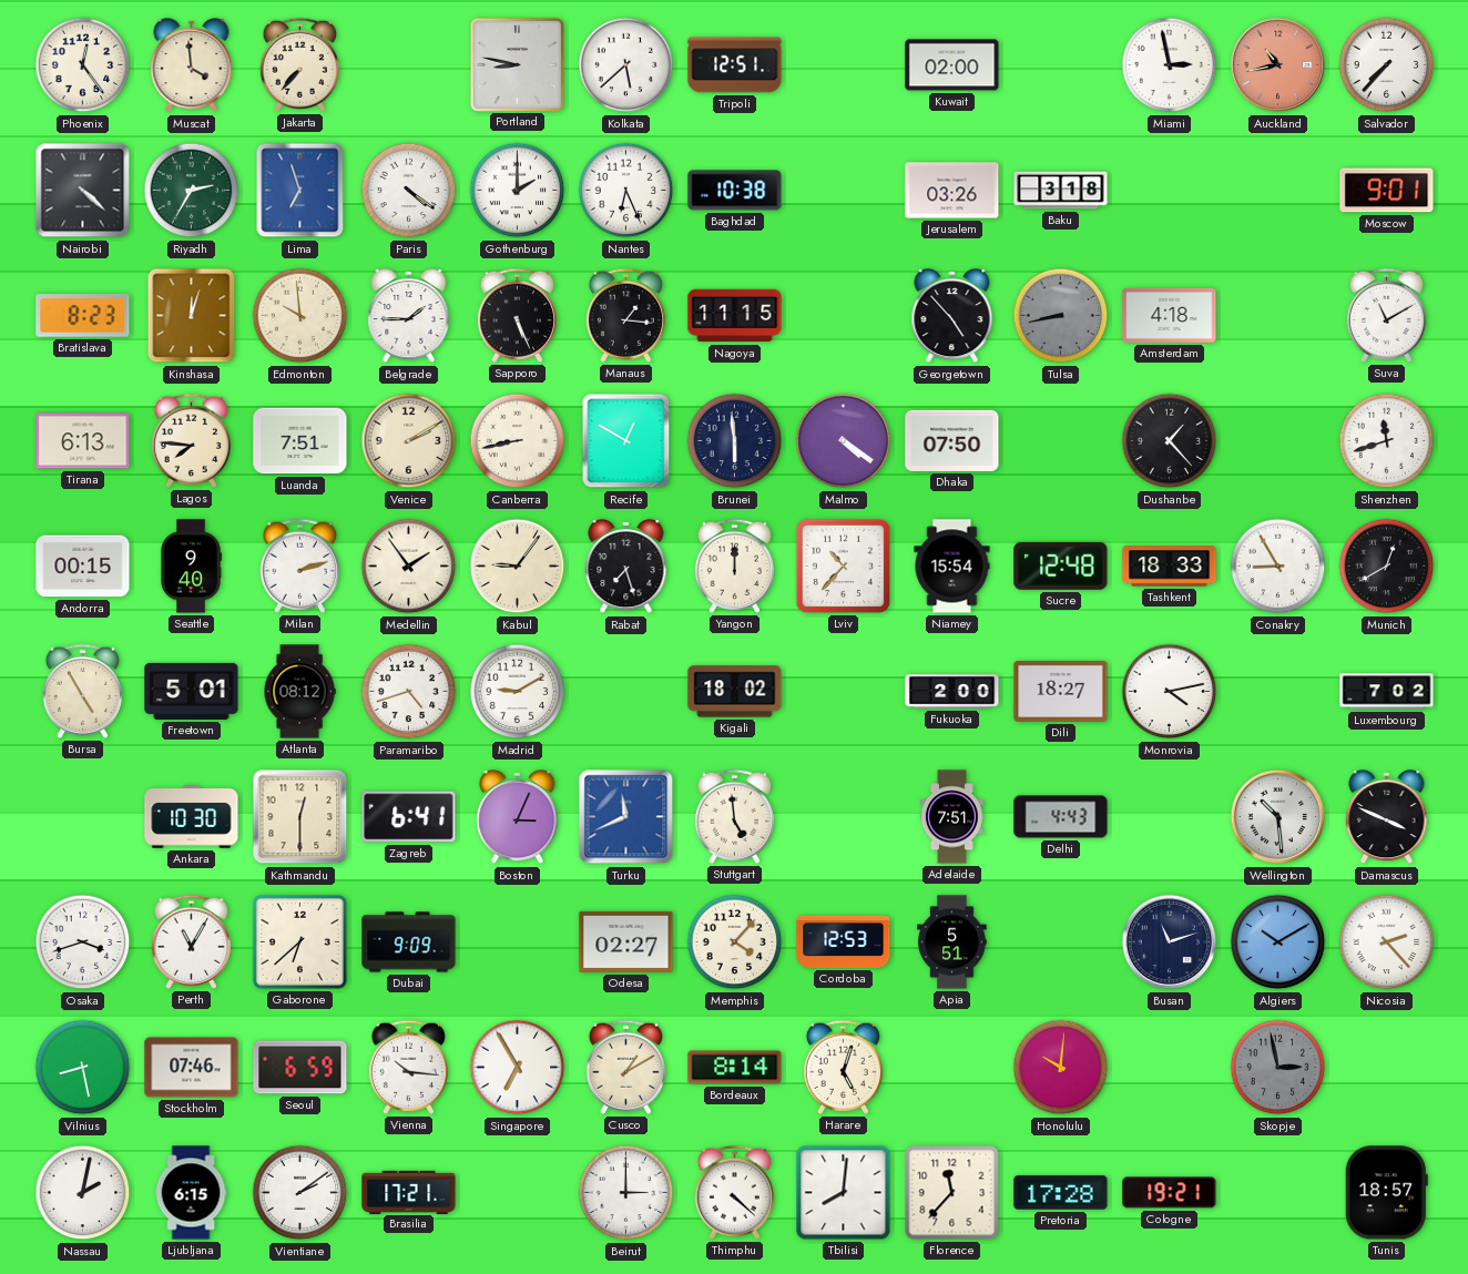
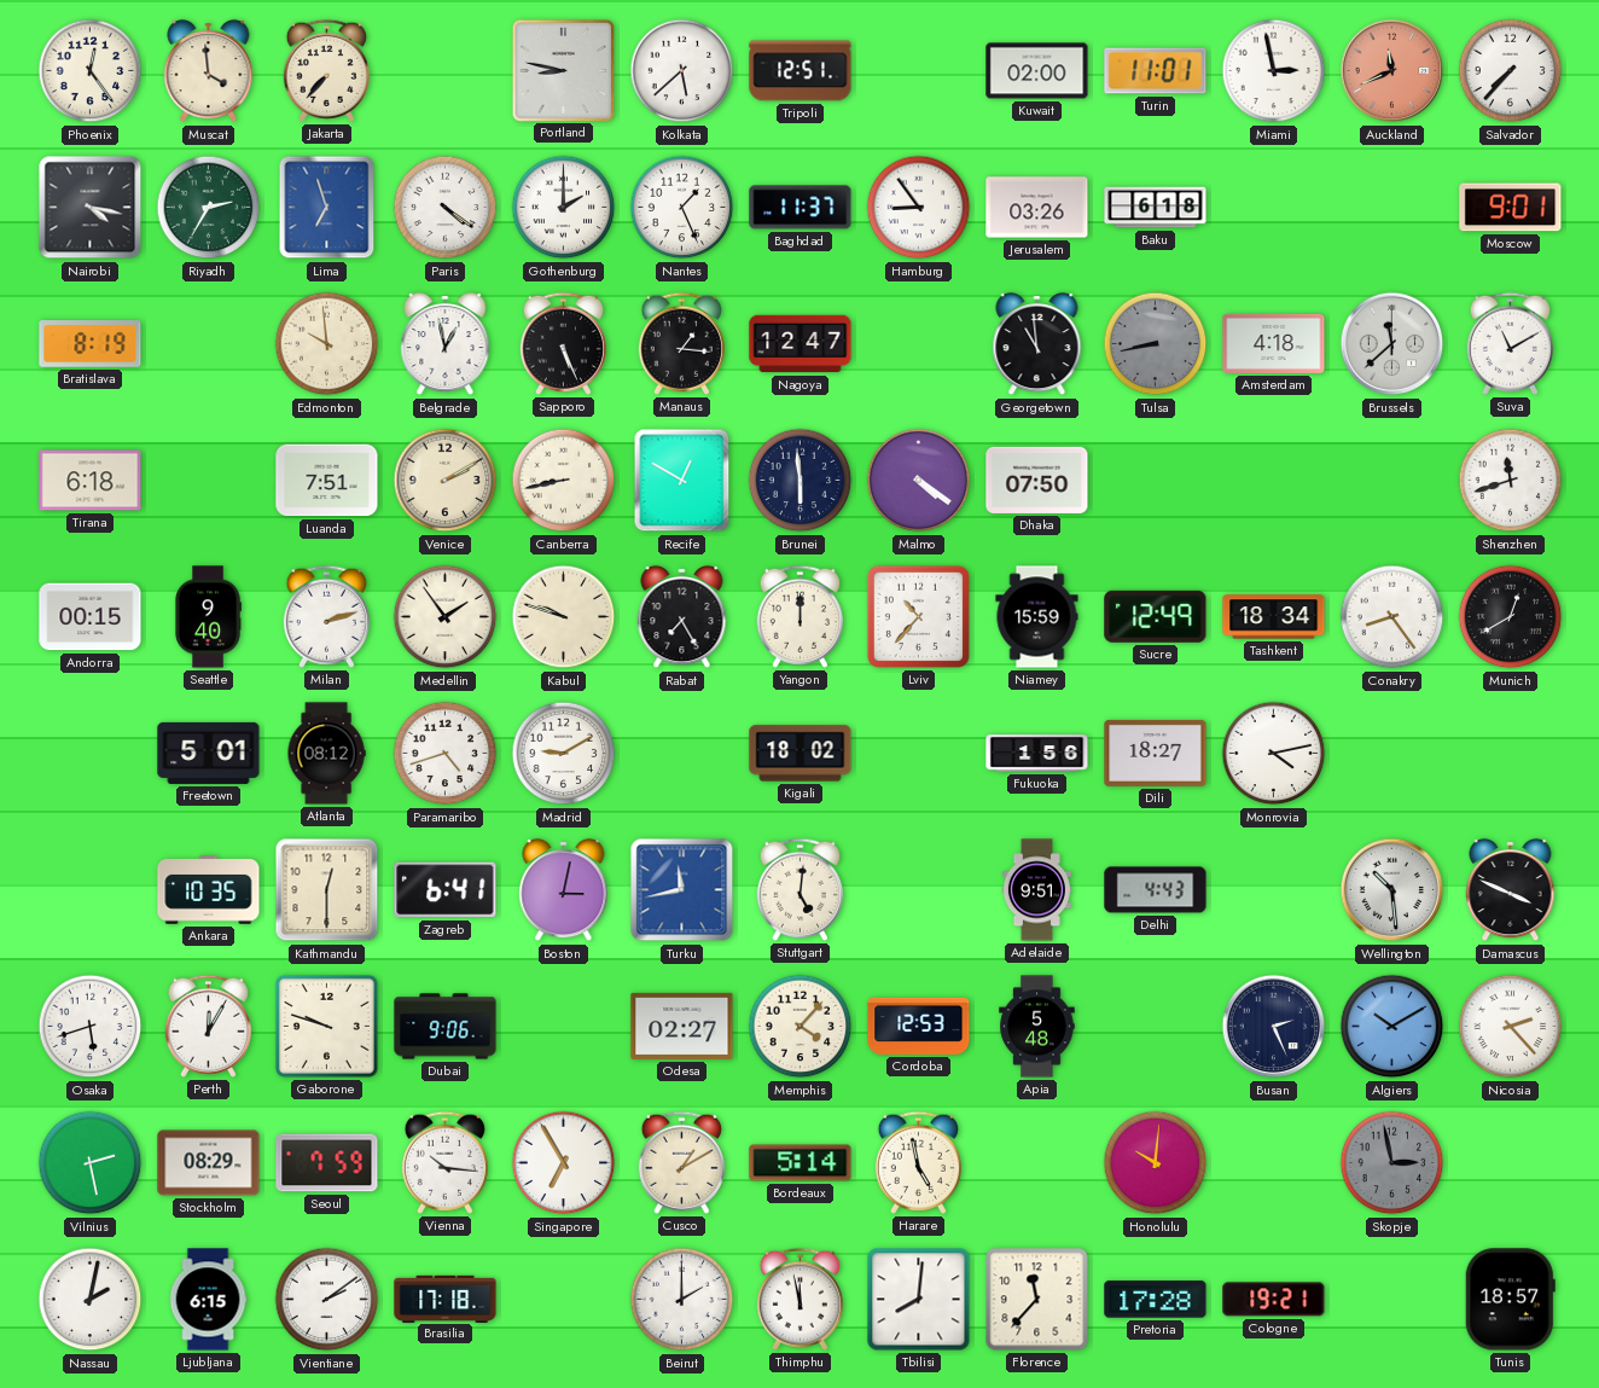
Turin: none -> 11:01 (1156, 71)
Auckland: 10:43 -> 11:41 (1392, 71)
Nairobi: 4:22 -> 4:17 (91, 208)
Nantes: 6:26 -> 1:26 (682, 208)
Baghdad: 10:38 -> 11:37 (801, 208)
Hamburg: none -> 8:54 (919, 208)
Baku: 3:18 -> 6:18 (1156, 208)
Bratislava: 8:23 -> 8:19 (91, 344)
Kinshasa: 12:03 -> none (192, 316)
Belgrade: 1:45 -> 12:58 (446, 344)
Nagoya: 11:15 -> 12:47 (801, 344)
Georgetown: 4:53 -> 10:59 (1037, 344)
Brussels: none -> 11:38 (1392, 344)
Tirana: 6:13 -> 6:18 (91, 481)
Lagos: 7:46 -> none (191, 440)
Dushanbe: 1:23 -> none (1170, 441)
Kabul: 9:06 -> 9:48 (564, 617)
Rabat: 7:27 -> 7:25 (682, 617)
Niamey: 15:54 -> 15:59 (1037, 617)
Sucre: 12:48 -> 12:49 (1156, 616)
Tashkent: 18:33 -> 18:34 (1274, 617)
Conakry: 8:55 -> 8:24 (1392, 617)
Bursa: 4:55 -> none (82, 691)
Fukuoka: 2:00 -> 1:56 (1037, 754)
Luxembourg: 7:02 -> none (1387, 692)
Ankara: 10:30 -> 10:35 (209, 890)
Boston: 3:04 -> 3:02 (564, 890)
Turku: 11:41 -> 11:43 (682, 890)
Stuttgart: 4:59 -> 5:01 (799, 889)
Adelaide: 7:51 -> 9:51 (1036, 890)
Osaka: 3:42 -> 5:42 (91, 1027)
Perth: 11:05 -> 12:05 (208, 1026)
Gaborone: 6:38 -> 9:48 (326, 1026)
Dubai: 9:09 -> 9:06 (446, 1027)
Apia: 5:51 -> 5:48 (1037, 1027)
Busan: 11:12 -> 2:26 (1274, 1027)
Vilnius: 8:28 -> 2:28 (91, 1163)
Stockholm: 07:46 -> 08:29 (209, 1163)
Seoul: 6:59 -> 7:59 (327, 1163)
Bordeaux: 8:14 -> 5:14 (801, 1163)
Harare: 5:03 -> 4:58 (918, 1162)
Brasilia: 17:21 -> 17:18 (446, 1299)
Beirut: 3:00 -> 2:00 (682, 1300)
Thimphu: 4:22 -> 11:58 (799, 1299)
